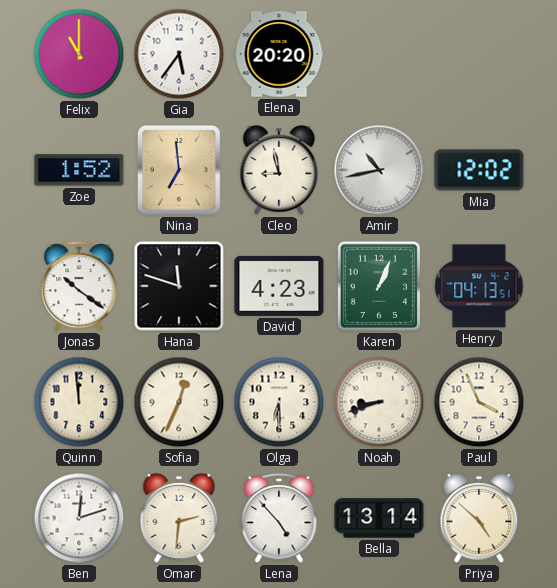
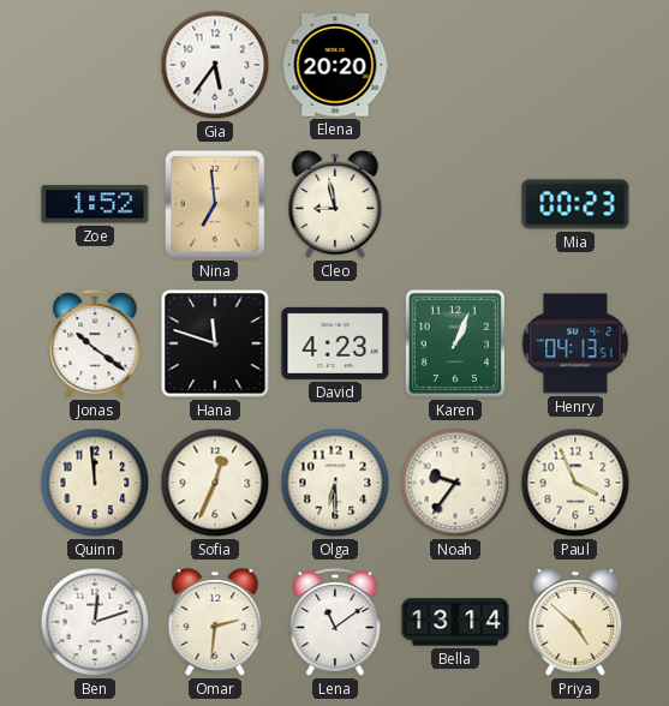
Felix: 11:00 -> none (79, 54)
Amir: 10:43 -> none (379, 170)
Mia: 12:02 -> 00:23 (575, 204)
Noah: 8:42 -> 9:36 (455, 483)
Lena: 4:53 -> 11:09 (335, 623)
